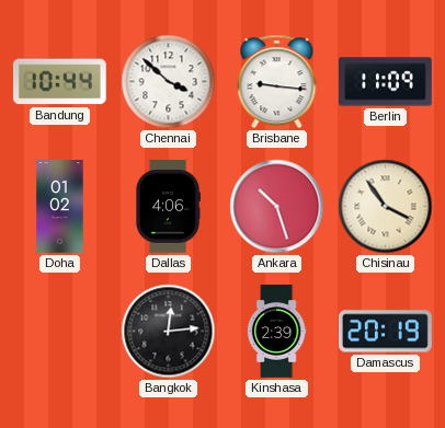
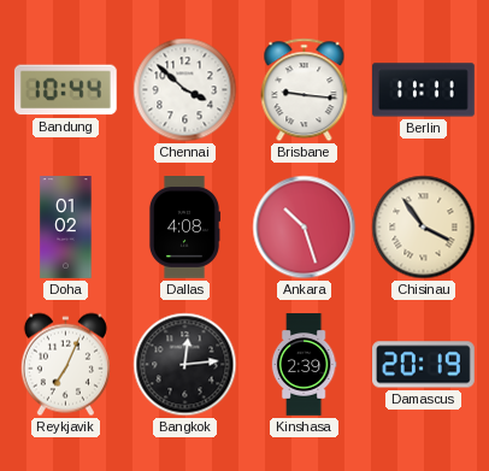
Berlin: 11:09 -> 11:11 (424, 90)
Dallas: 4:06 -> 4:08 (183, 228)
Reykjavik: none -> 7:04 (65, 365)
